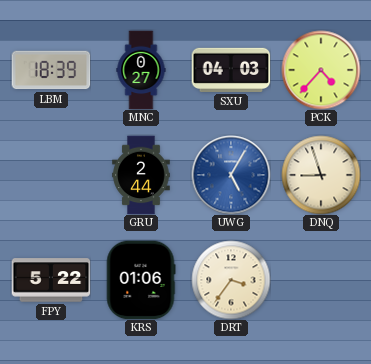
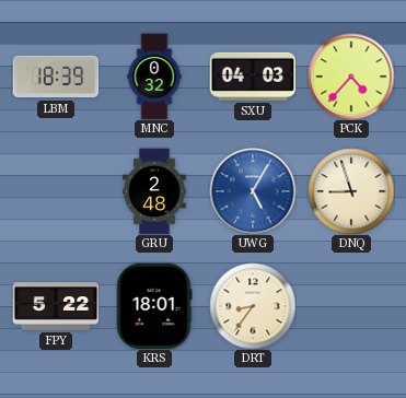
MNC: 0:27 -> 0:32 (154, 77)
GRU: 2:44 -> 2:48 (154, 191)
KRS: 01:06 -> 18:01 (154, 306)
DRT: 3:36 -> 8:36 (253, 306)
